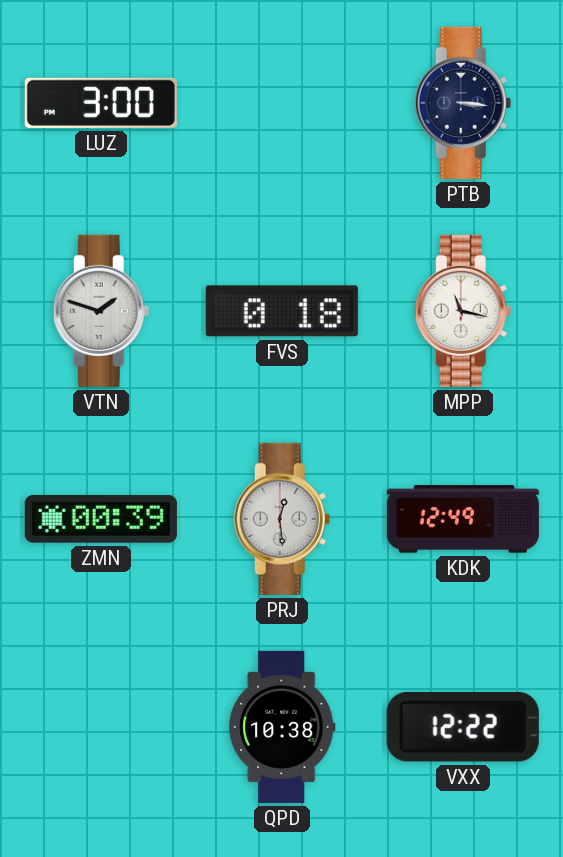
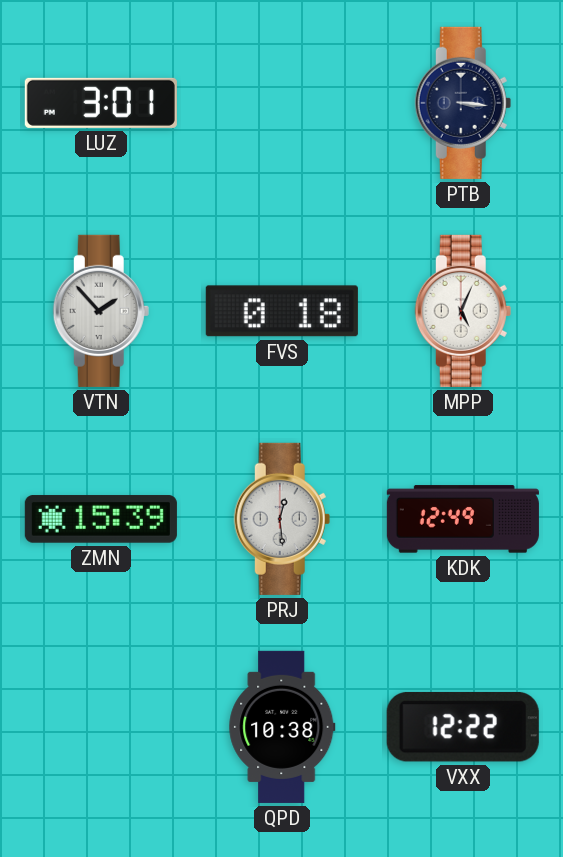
LUZ: 3:00 -> 3:01 (101, 103)
VTN: 1:48 -> 1:53 (101, 311)
MPP: 11:17 -> 5:04 (463, 311)
ZMN: 00:39 -> 15:39 (101, 519)
